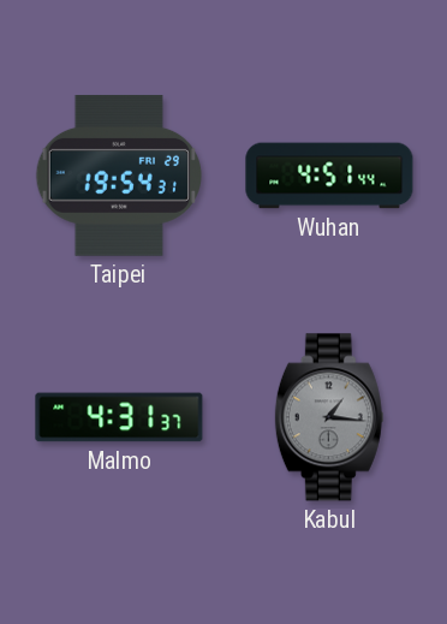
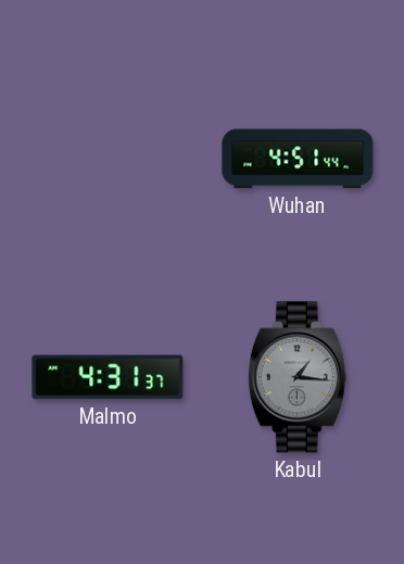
Taipei: 19:54 -> none (118, 176)
